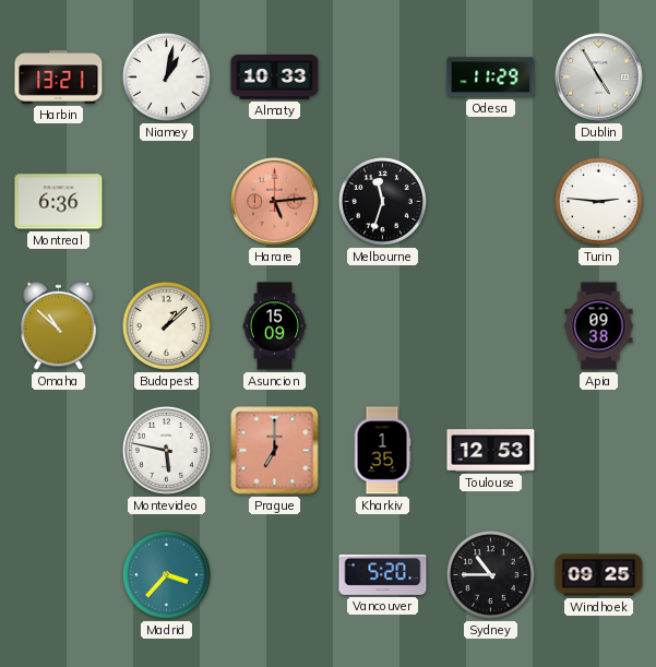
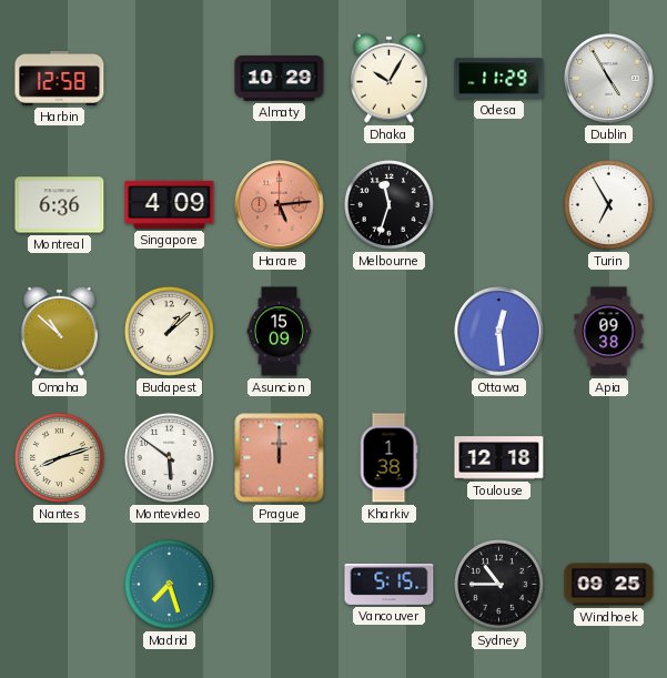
Harbin: 13:21 -> 12:58 (60, 79)
Niamey: 1:02 -> none (166, 76)
Almaty: 10:33 -> 10:29 (280, 78)
Dhaka: none -> 10:05 (390, 78)
Singapore: none -> 4:09 (170, 204)
Turin: 2:46 -> 6:55 (608, 204)
Ottawa: none -> 12:29 (499, 332)
Nantes: none -> 8:12 (59, 457)
Montevideo: 5:47 -> 5:51 (169, 457)
Prague: 7:00 -> 12:00 (280, 458)
Kharkiv: 1:35 -> 1:38 (388, 458)
Toulouse: 12:53 -> 12:18 (499, 458)
Madrid: 3:37 -> 7:27 (169, 584)
Vancouver: 5:20 -> 5:15 (390, 584)
